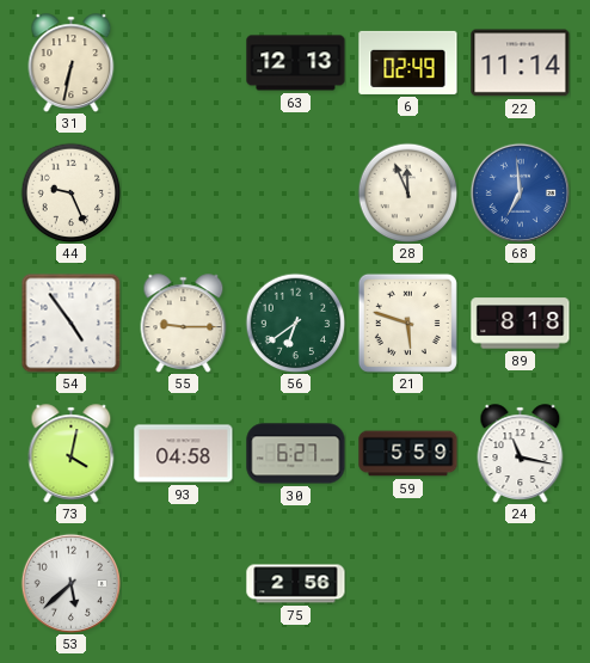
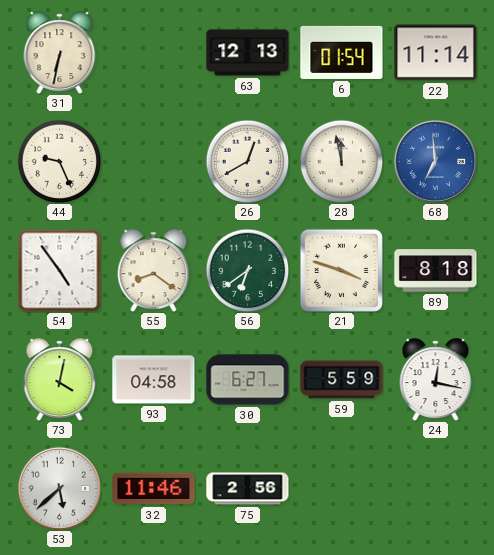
6: 02:49 -> 01:54 (342, 52)
26: none -> 12:40 (247, 161)
28: 11:56 -> 11:58 (341, 161)
55: 9:15 -> 8:21 (154, 270)
21: 5:48 -> 3:48 (341, 270)
24: 11:17 -> 12:17 (436, 379)
32: none -> 11:46 (154, 489)
